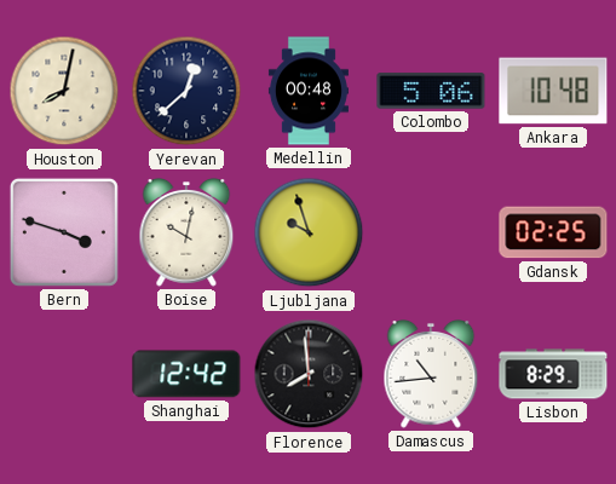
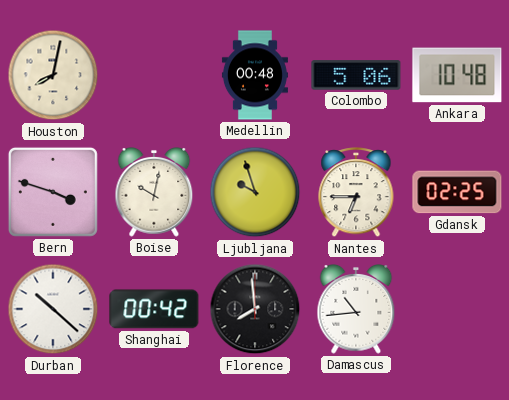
Yerevan: 12:38 -> none (186, 91)
Nantes: none -> 6:45 (356, 193)
Durban: none -> 10:22 (53, 309)
Shanghai: 12:42 -> 00:42 (154, 309)
Lisbon: 8:29 -> none (553, 374)
